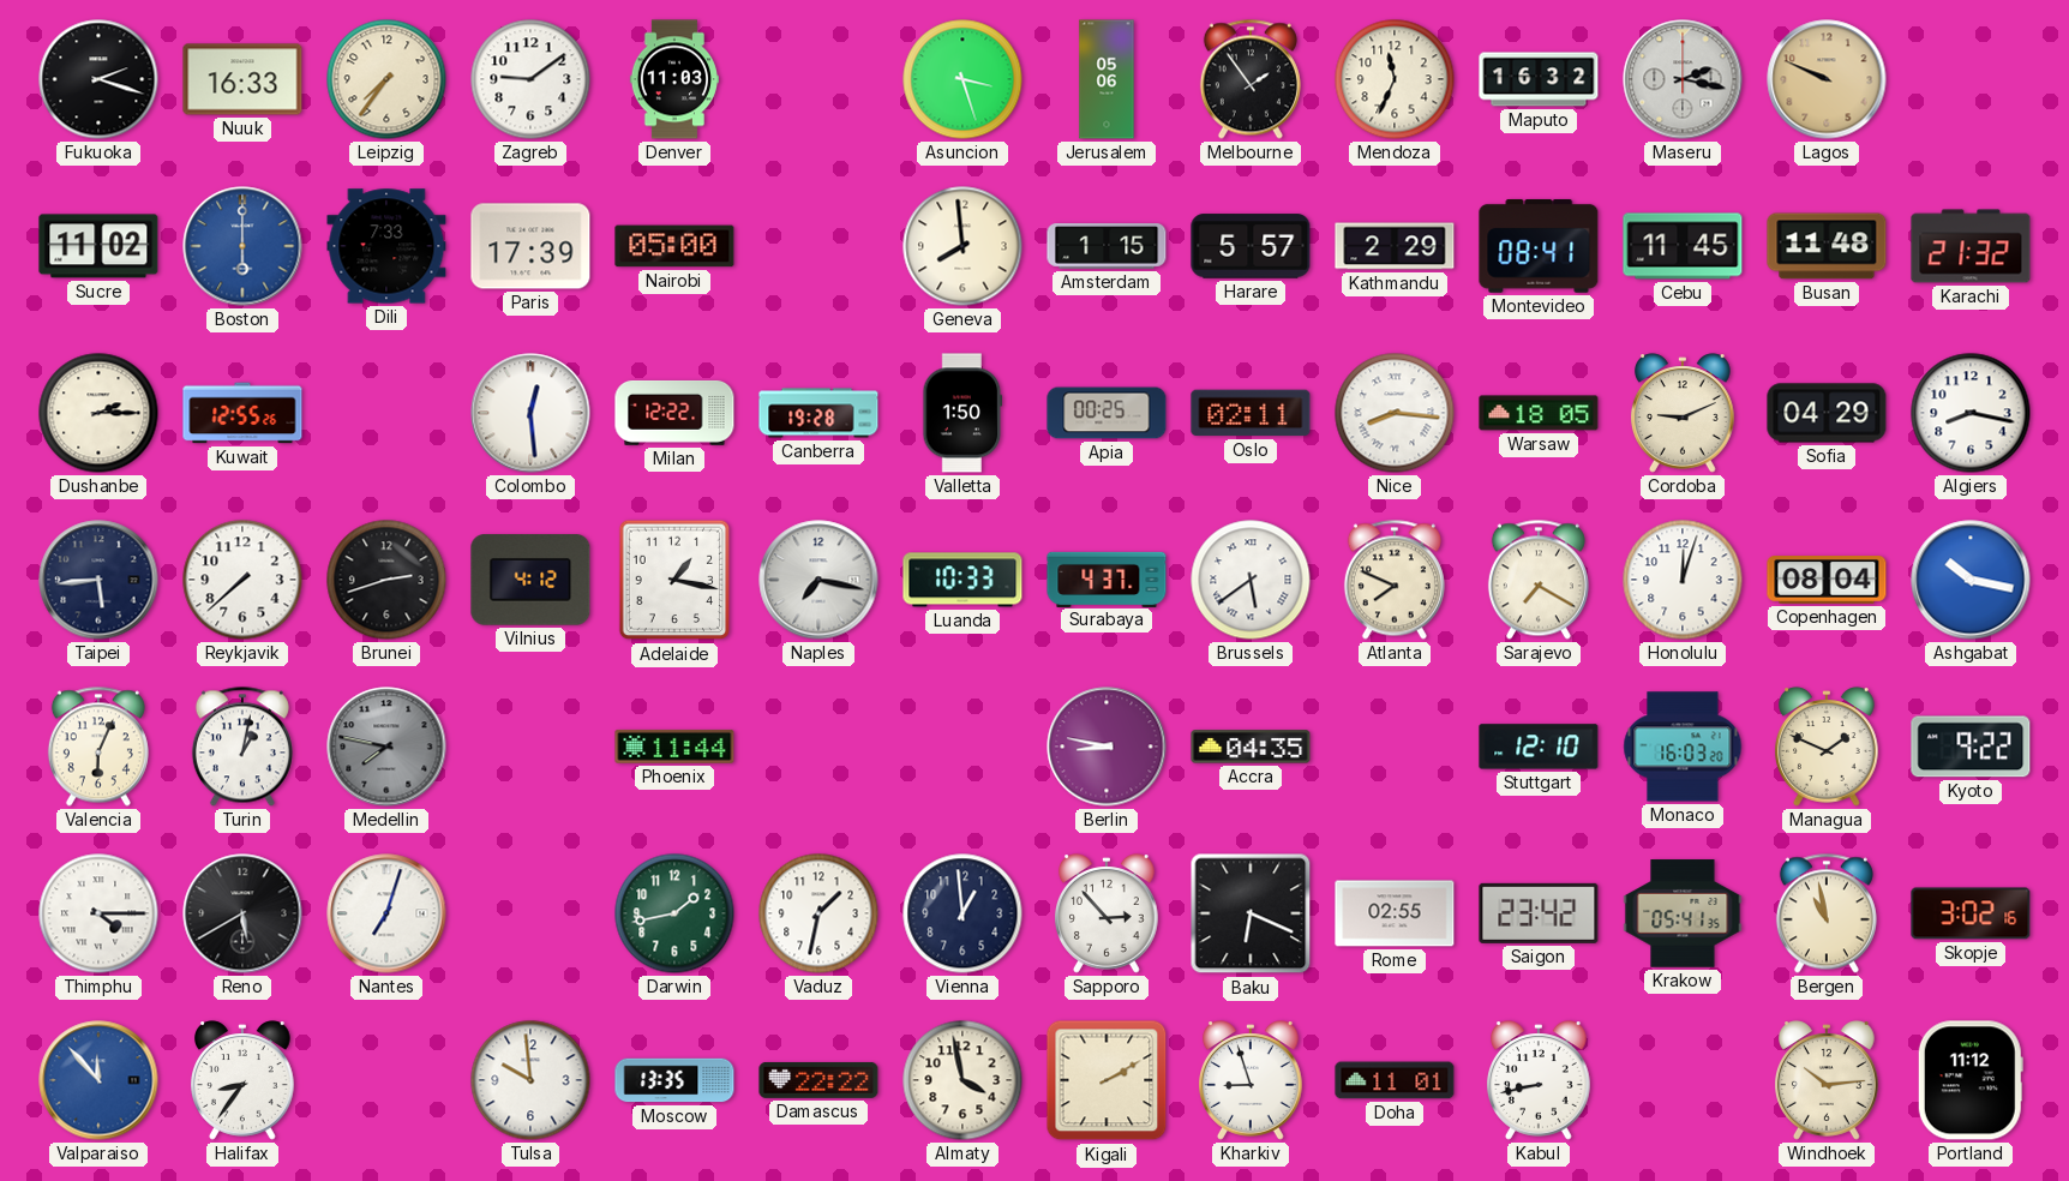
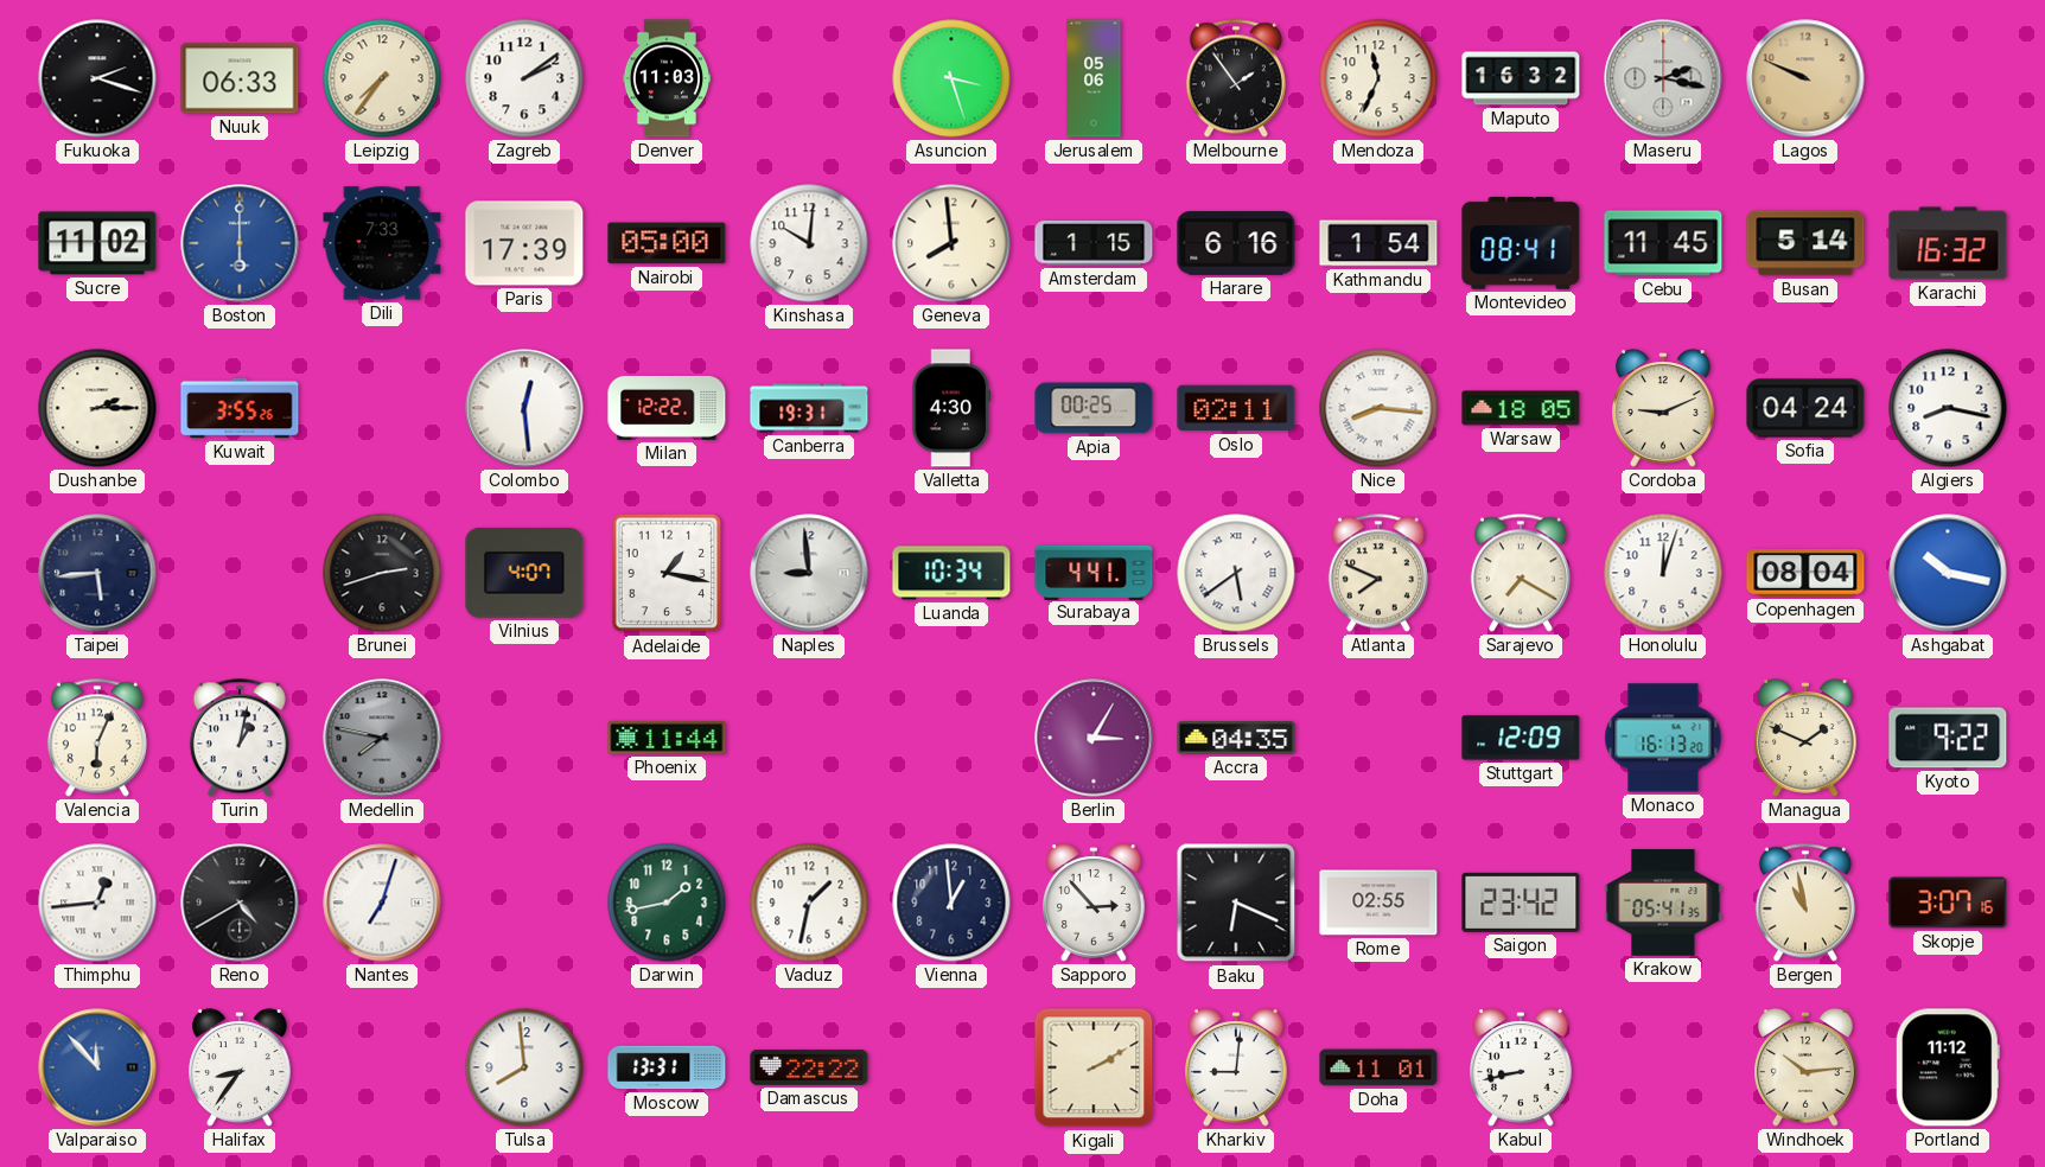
Nuuk: 16:33 -> 06:33 (240, 78)
Zagreb: 9:09 -> 2:09 (524, 78)
Kinshasa: none -> 10:01 (809, 243)
Harare: 5:57 -> 6:16 (1236, 243)
Kathmandu: 2:29 -> 1:54 (1378, 243)
Busan: 11:48 -> 5:14 (1805, 243)
Karachi: 21:32 -> 16:32 (1948, 243)
Kuwait: 12:55 -> 3:55 (240, 408)
Canberra: 19:28 -> 19:31 (809, 408)
Valletta: 1:50 -> 4:30 (951, 408)
Sofia: 04:29 -> 04:24 (1805, 408)
Reykjavik: 7:38 -> none (242, 580)
Vilnius: 4:12 -> 4:07 (524, 573)
Naples: 7:17 -> 8:59 (809, 573)
Luanda: 10:33 -> 10:34 (951, 573)
Surabaya: 4:37 -> 4:41 (1094, 572)
Berlin: 8:47 -> 3:05 (1094, 738)
Stuttgart: 12:10 -> 12:09 (1521, 738)
Monaco: 16:03 -> 16:13 (1663, 738)
Thimphu: 4:15 -> 12:44 (97, 903)
Reno: 5:40 -> 4:40 (240, 903)
Skopje: 3:02 -> 3:07 (1948, 903)
Tulsa: 9:59 -> 7:59 (524, 1067)
Moscow: 13:35 -> 13:31 (667, 1067)
Almaty: 3:58 -> none (962, 1080)
Kharkiv: 8:57 -> 9:01 (1237, 1067)
